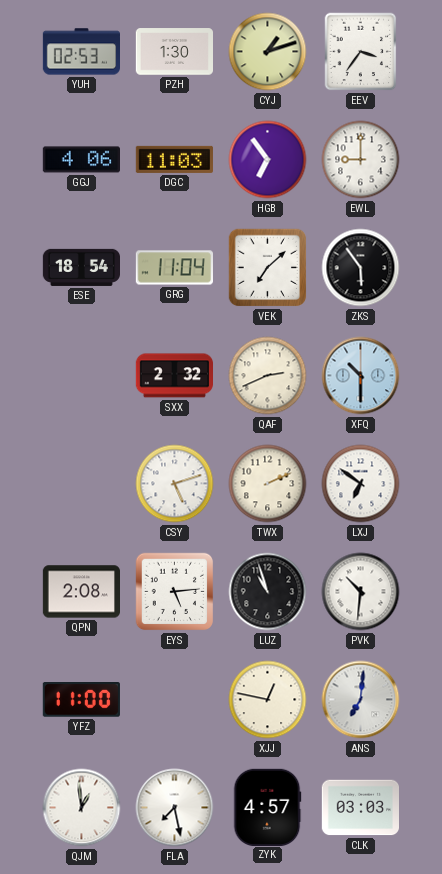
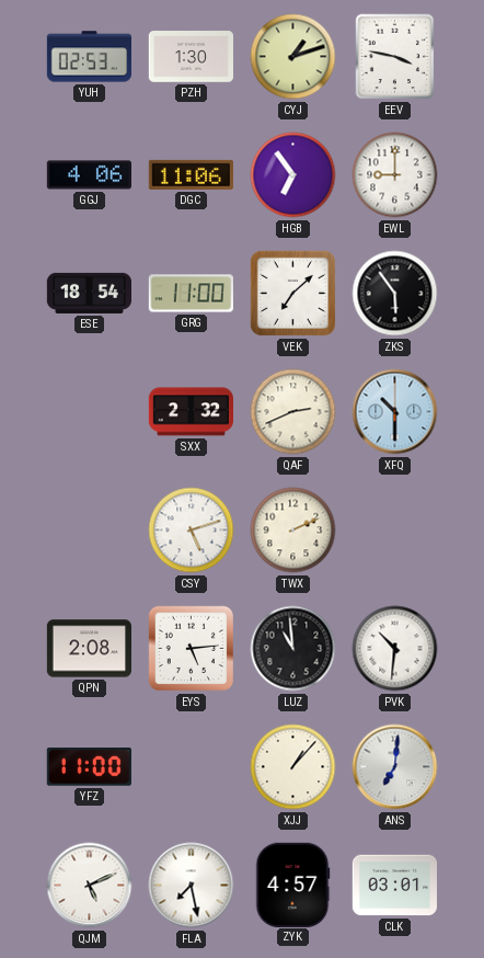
EEV: 3:36 -> 3:47 (395, 57)
DGC: 11:03 -> 11:06 (191, 174)
GRG: 11:04 -> 11:00 (191, 294)
LXJ: 6:51 -> none (361, 484)
LUZ: 10:57 -> 10:59 (293, 649)
XJJ: 12:47 -> 1:07 (293, 767)
QJM: 12:59 -> 5:11 (90, 886)
CLK: 03:03 -> 03:01 (394, 886)
